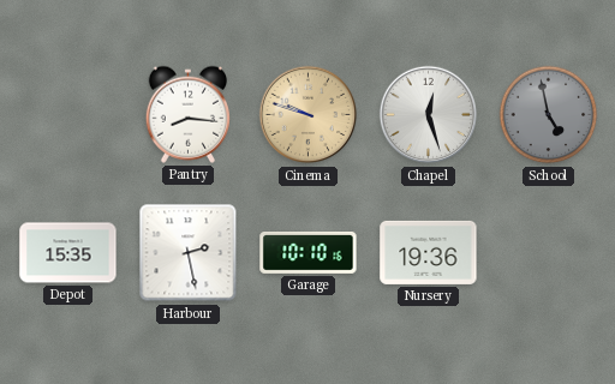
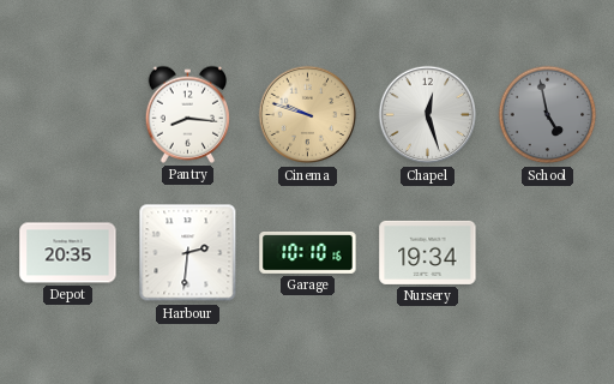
Depot: 15:35 -> 20:35 (68, 253)
Harbour: 2:28 -> 2:31 (188, 253)
Nursery: 19:36 -> 19:34 (428, 252)
